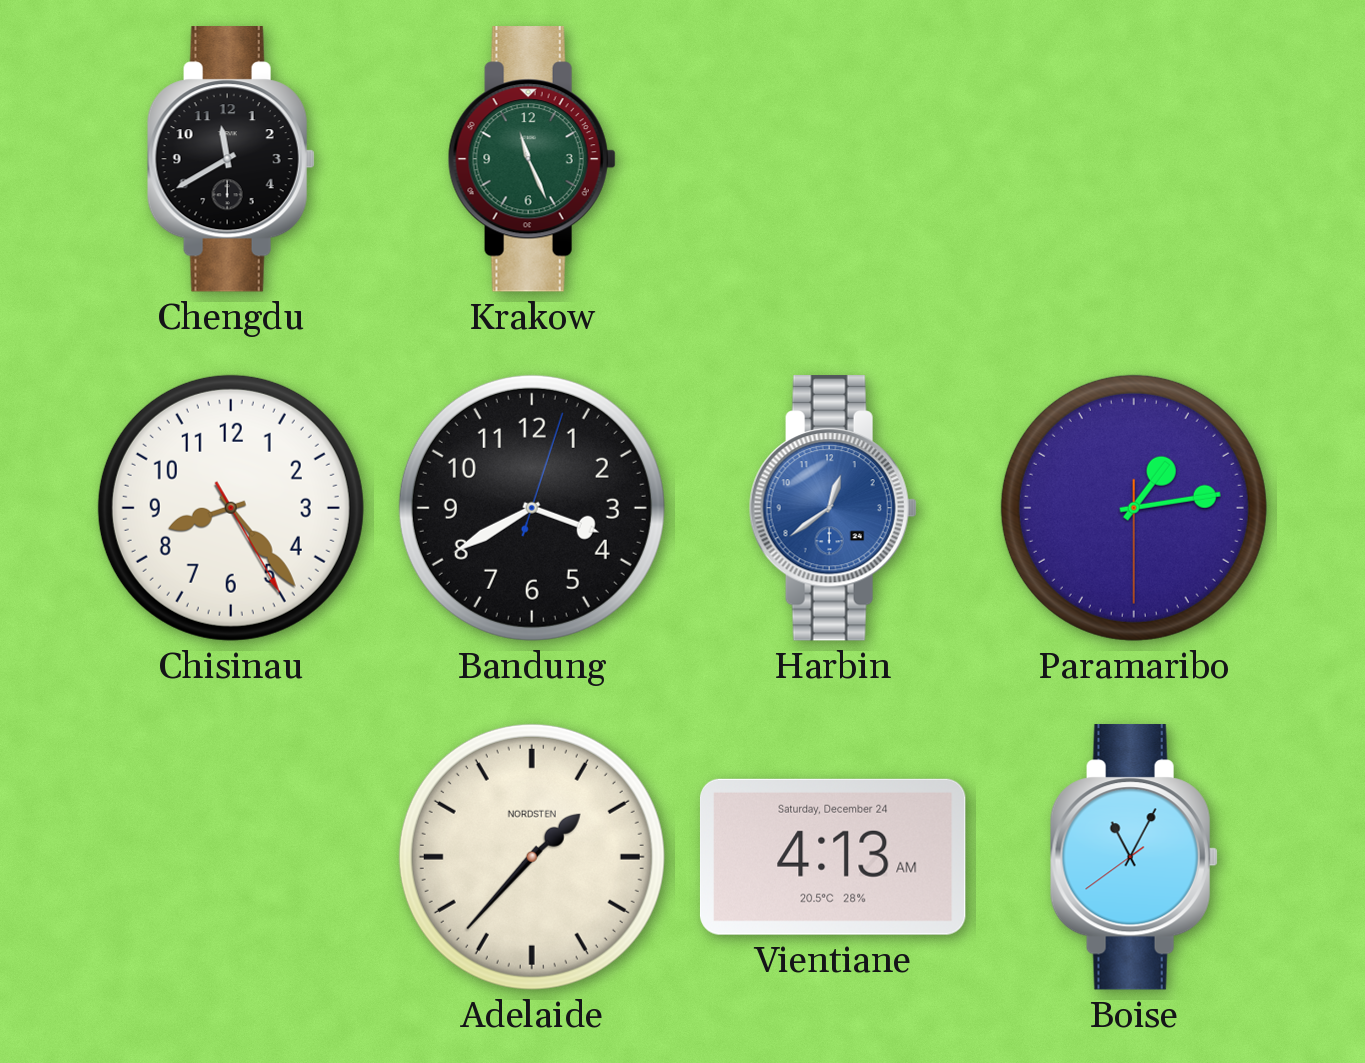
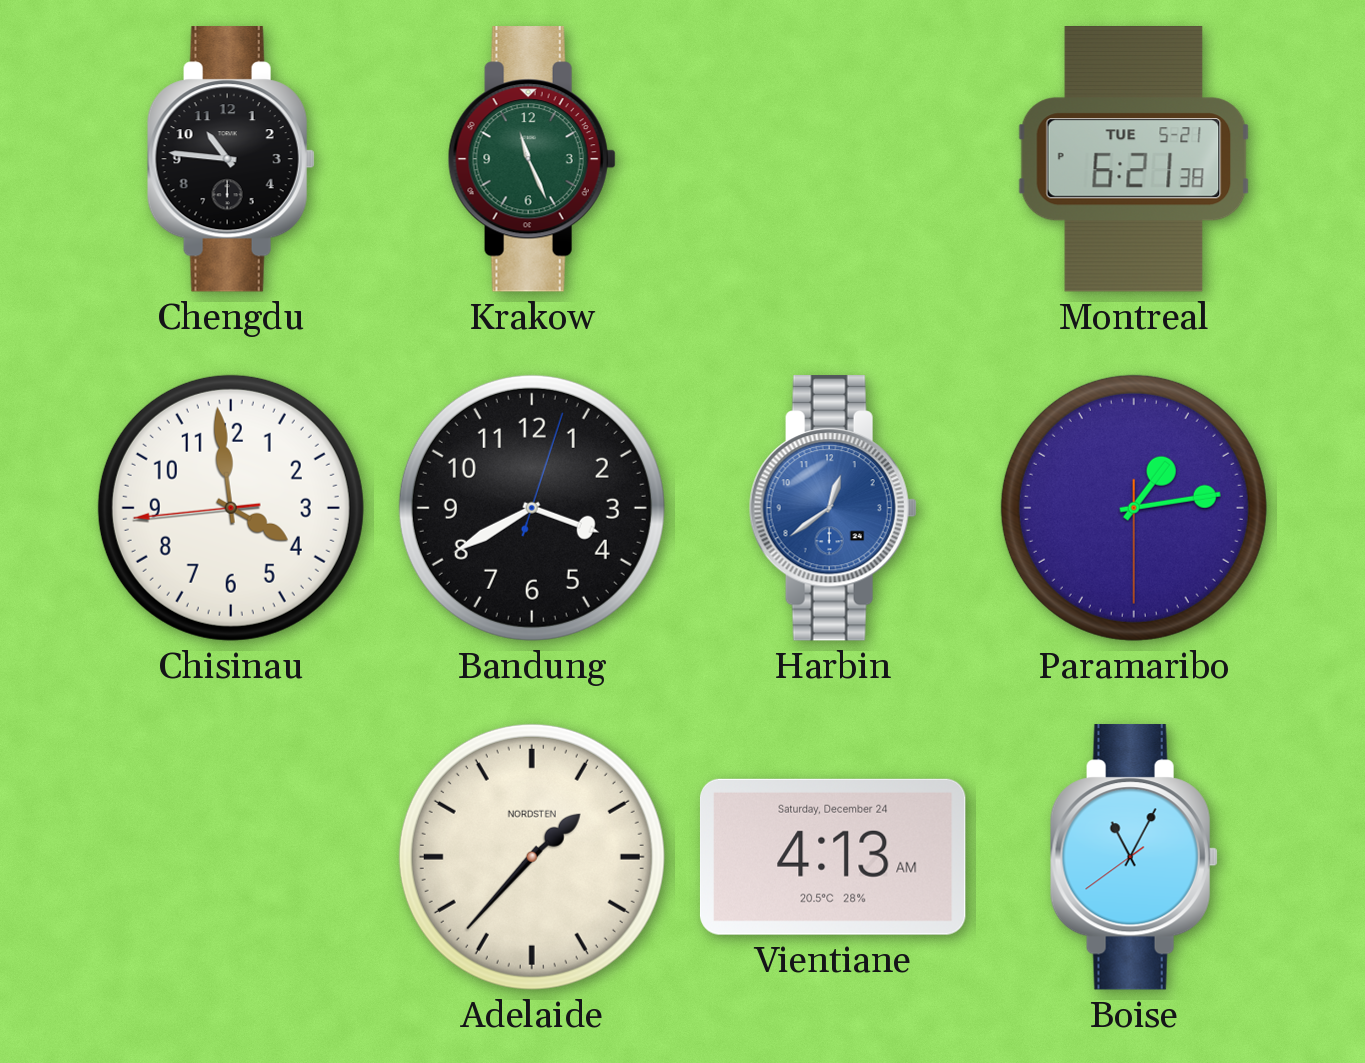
Chengdu: 11:40 -> 10:46 (231, 159)
Montreal: none -> 6:21 (1134, 160)
Chisinau: 8:23 -> 3:58 (231, 508)
